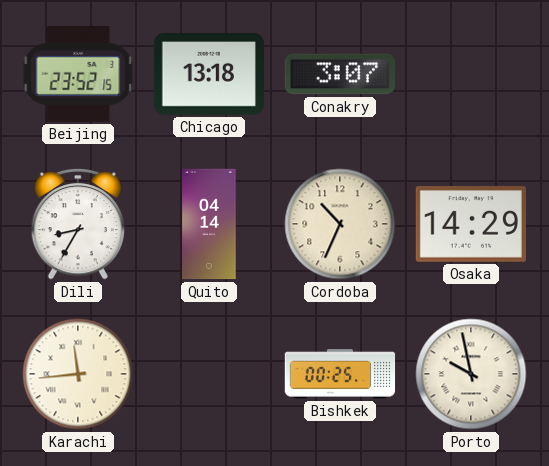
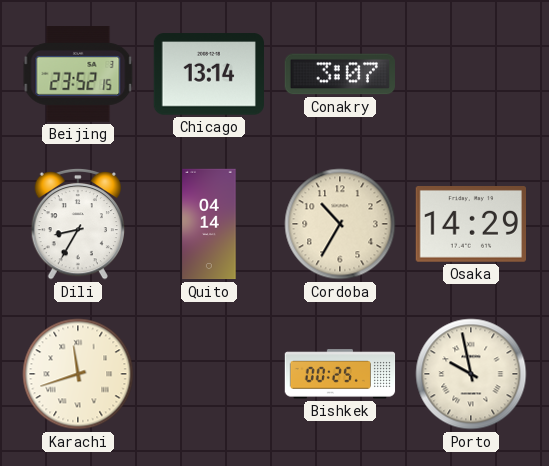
Chicago: 13:18 -> 13:14 (208, 74)
Cordoba: 10:34 -> 10:35 (340, 224)
Karachi: 11:44 -> 11:42 (78, 374)
